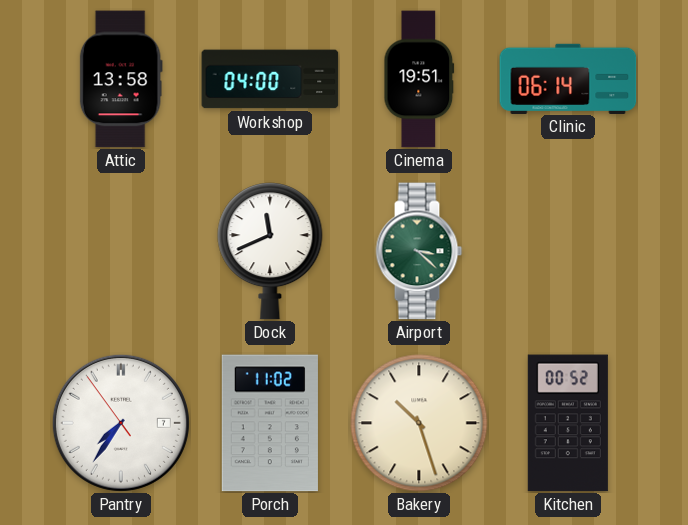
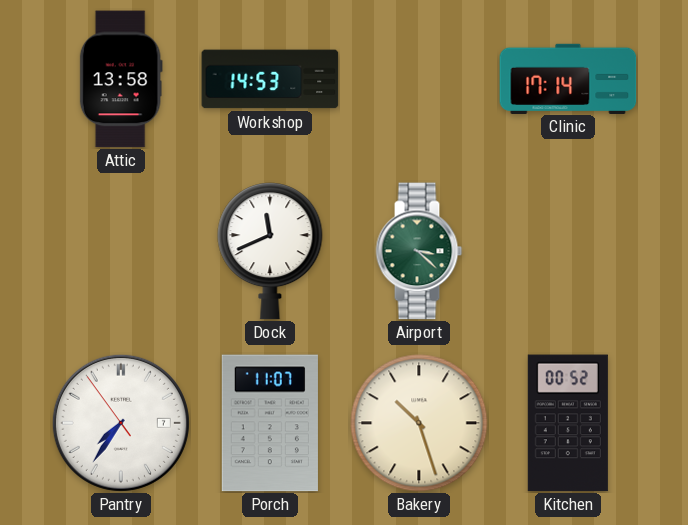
Workshop: 04:00 -> 14:53 (270, 79)
Cinema: 19:51 -> none (419, 79)
Clinic: 06:14 -> 17:14 (568, 78)
Porch: 11:02 -> 11:07 (270, 423)
